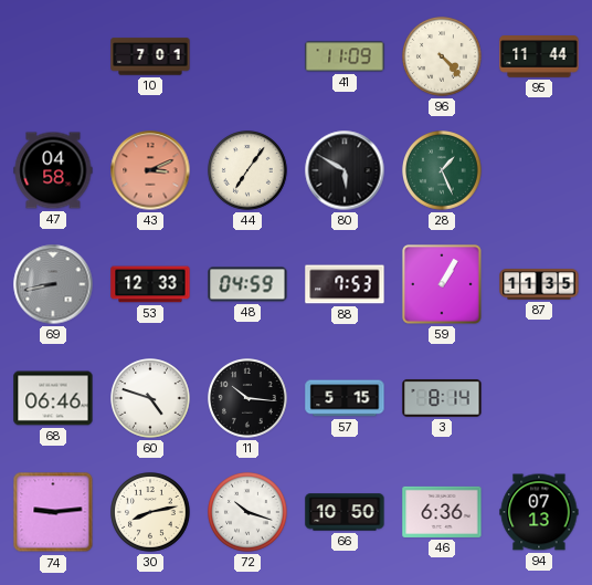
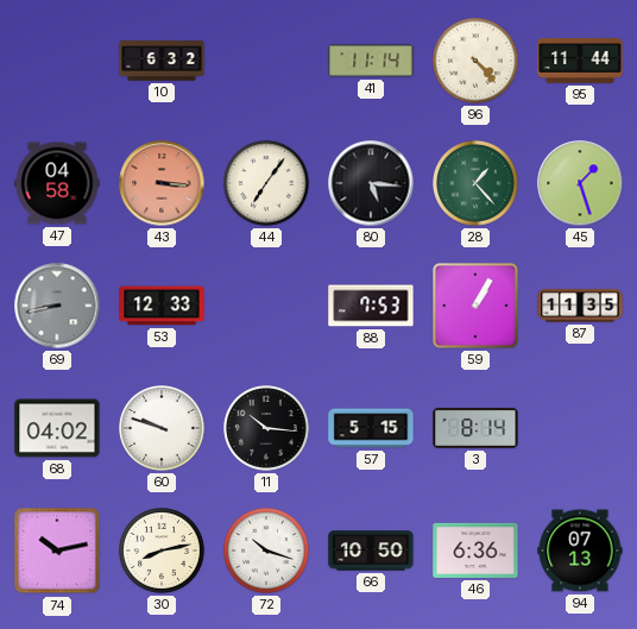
10: 7:01 -> 6:32 (162, 61)
41: 11:09 -> 11:14 (371, 61)
43: 3:11 -> 3:16 (162, 183)
80: 5:50 -> 5:16 (371, 183)
28: 1:26 -> 1:23 (477, 184)
45: none -> 1:27 (580, 183)
48: 04:59 -> none (247, 284)
68: 06:46 -> 04:02 (57, 428)
60: 4:48 -> 9:48 (163, 429)
74: 9:14 -> 10:13 (57, 551)
